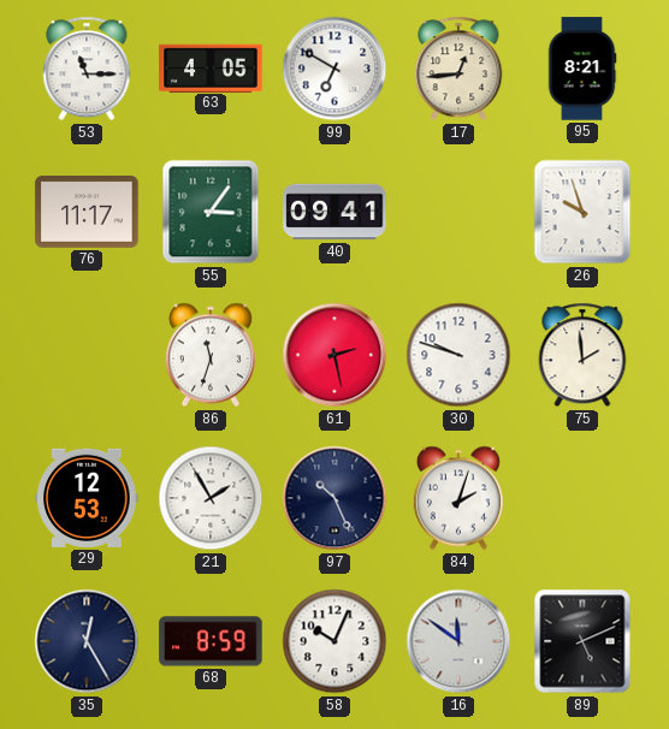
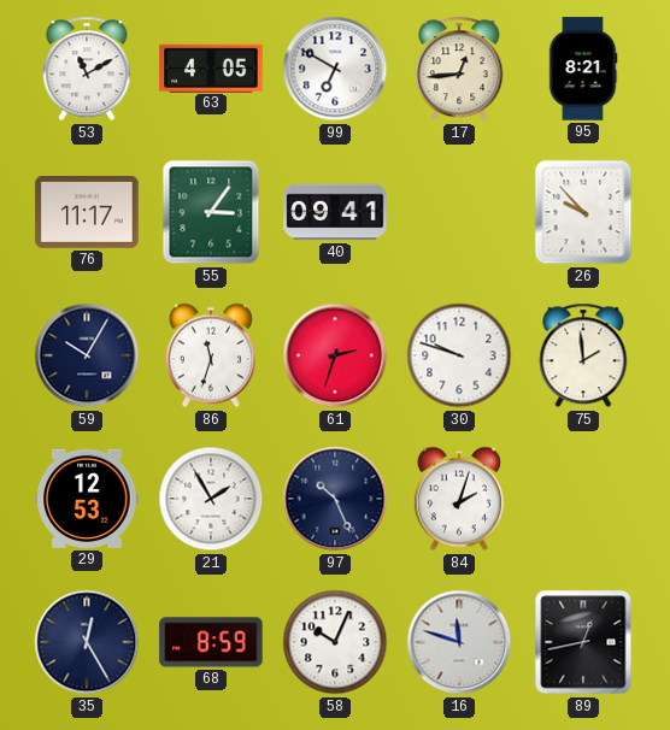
53: 11:15 -> 11:10 (87, 69)
26: 9:57 -> 9:53 (583, 212)
59: none -> 10:05 (87, 355)
61: 2:28 -> 2:33 (335, 355)
16: 11:51 -> 11:48 (459, 642)
89: 5:11 -> 12:43 (583, 642)
